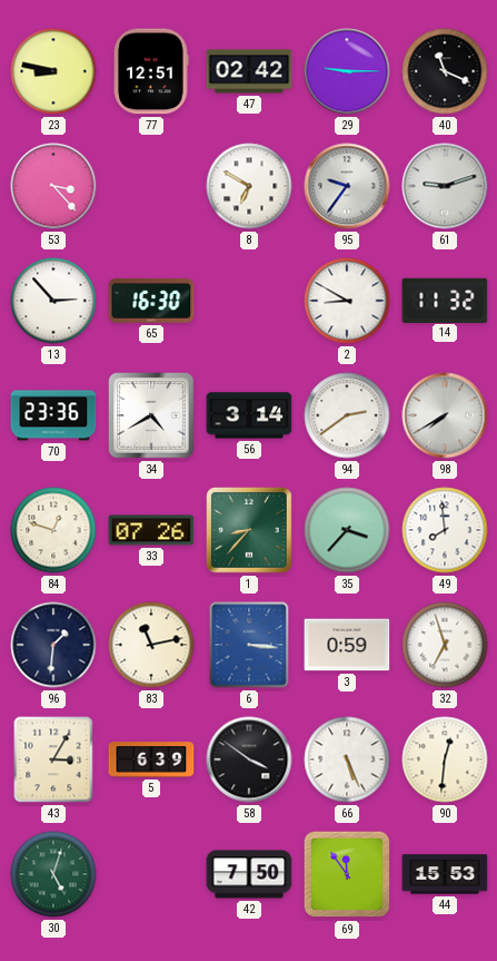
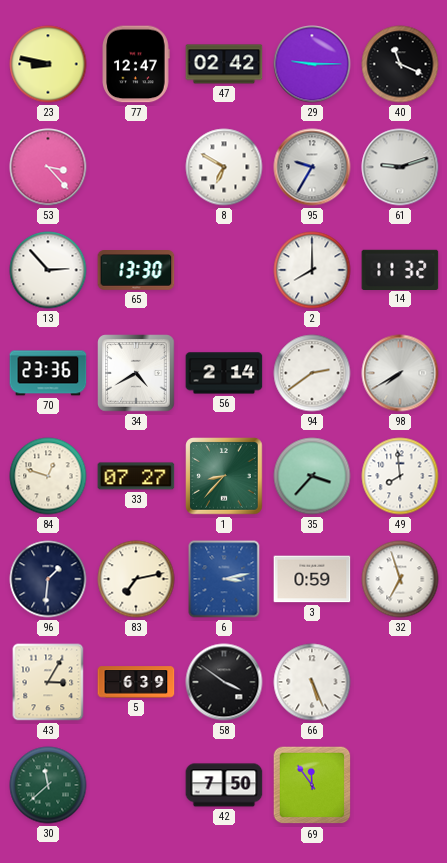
77: 12:51 -> 12:47 (136, 64)
95: 9:36 -> 9:35 (312, 167)
65: 16:30 -> 13:30 (136, 270)
2: 8:50 -> 8:00 (312, 270)
56: 3:14 -> 2:14 (224, 373)
33: 07:26 -> 07:27 (136, 476)
83: 11:13 -> 7:13 (136, 579)
6: 3:16 -> 3:13 (224, 579)
90: 12:31 -> none (445, 759)
30: 5:03 -> 11:38 (48, 785)
44: 15:53 -> none (445, 874)
